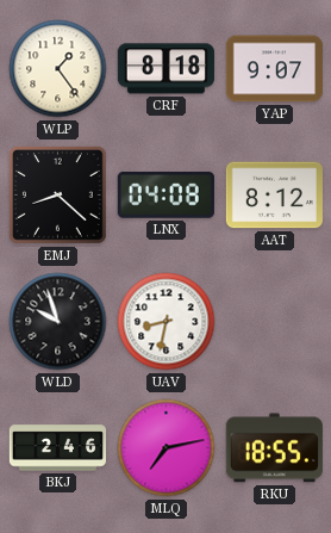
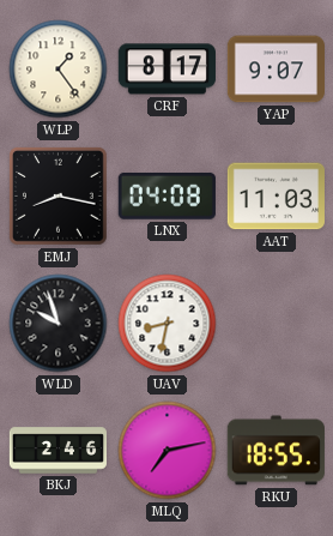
CRF: 8:18 -> 8:17 (166, 70)
EMJ: 8:22 -> 8:17 (57, 195)
AAT: 8:12 -> 11:03 (276, 197)
